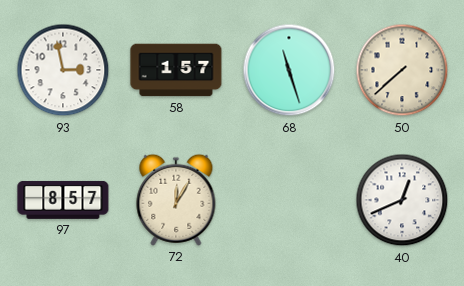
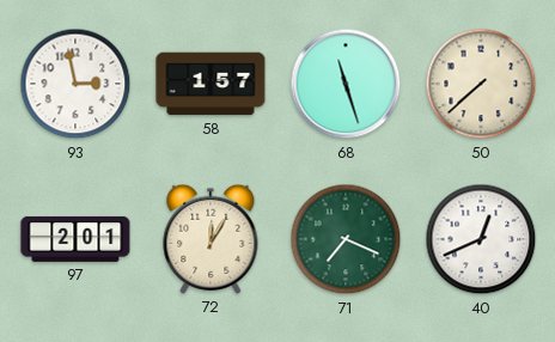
97: 8:57 -> 2:01 (75, 239)
71: none -> 7:19 (346, 239)
